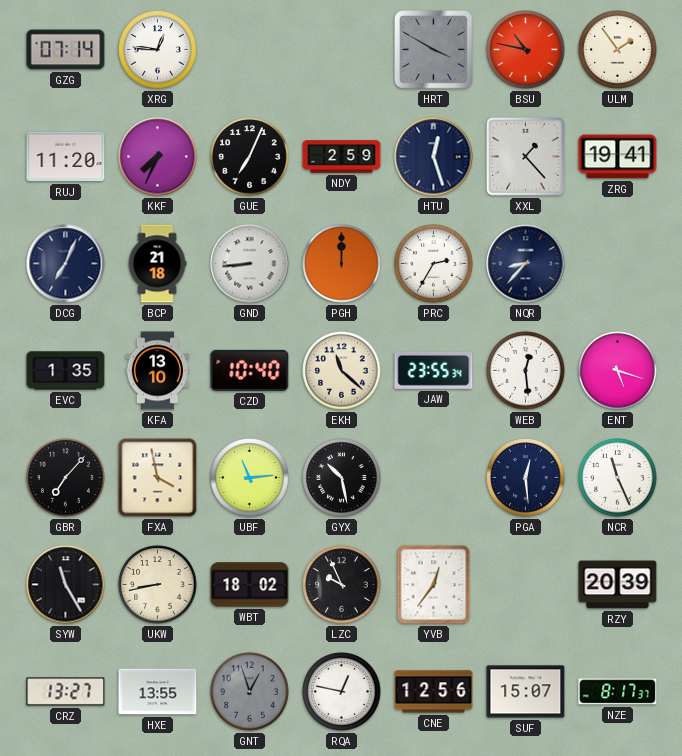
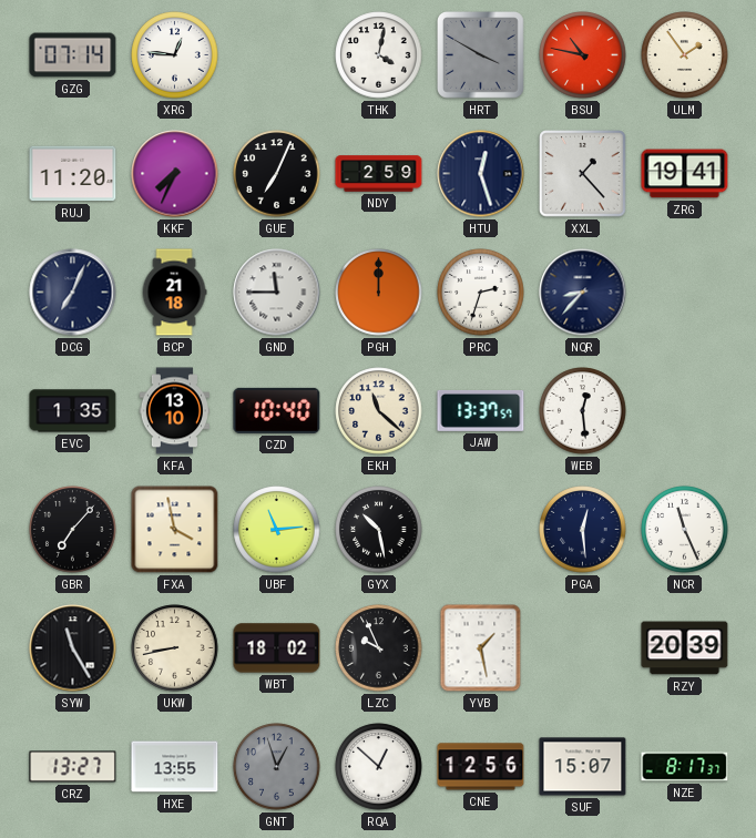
THK: none -> 4:02 (379, 55)
GND: 8:44 -> 11:45 (277, 293)
PRC: 2:35 -> 2:33 (481, 293)
JAW: 23:55 -> 13:37 (481, 410)
ENT: 5:18 -> none (618, 371)
YVB: 12:36 -> 1:28 (481, 648)
RQA: 12:47 -> 12:52 (379, 767)
